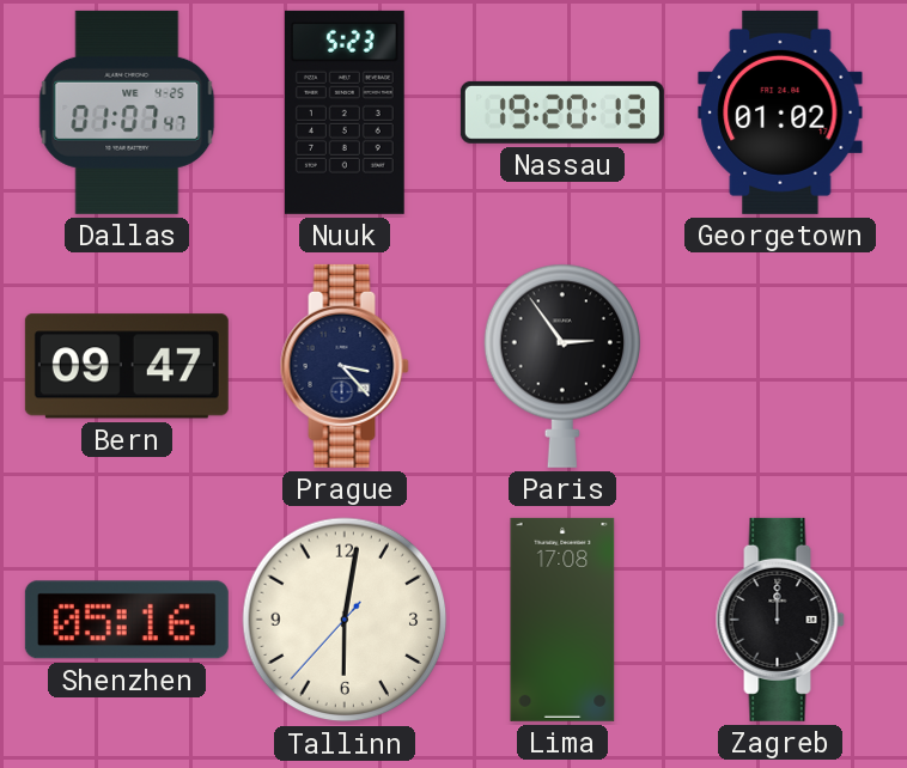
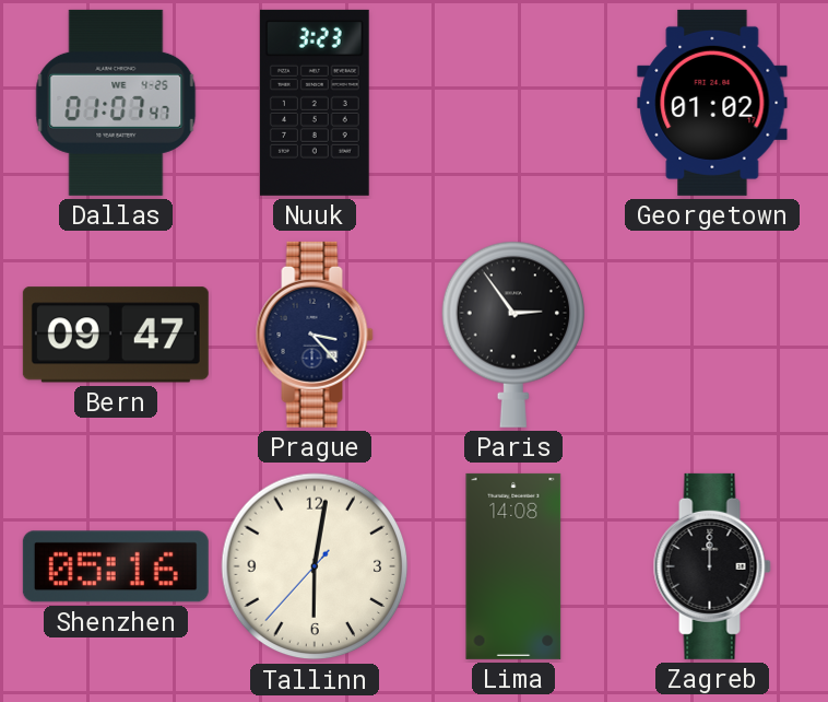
Nuuk: 5:23 -> 3:23 (315, 103)
Nassau: 19:20 -> none (562, 112)
Lima: 17:08 -> 14:08 (513, 566)
